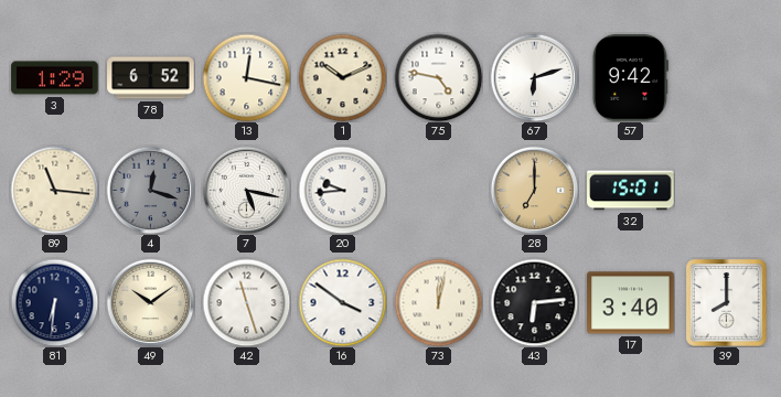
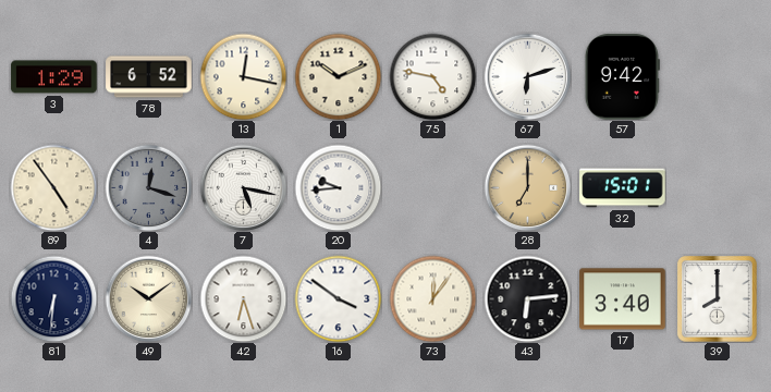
89: 11:16 -> 4:54 (53, 187)
42: 11:27 -> 6:27 (243, 298)
73: 12:02 -> 12:06 (432, 298)
